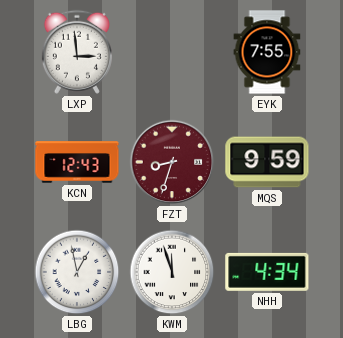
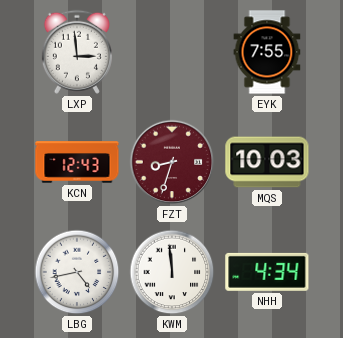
MQS: 9:59 -> 10:03 (267, 162)
LBG: 12:58 -> 4:43 (77, 272)
KWM: 11:57 -> 11:59 (172, 272)
